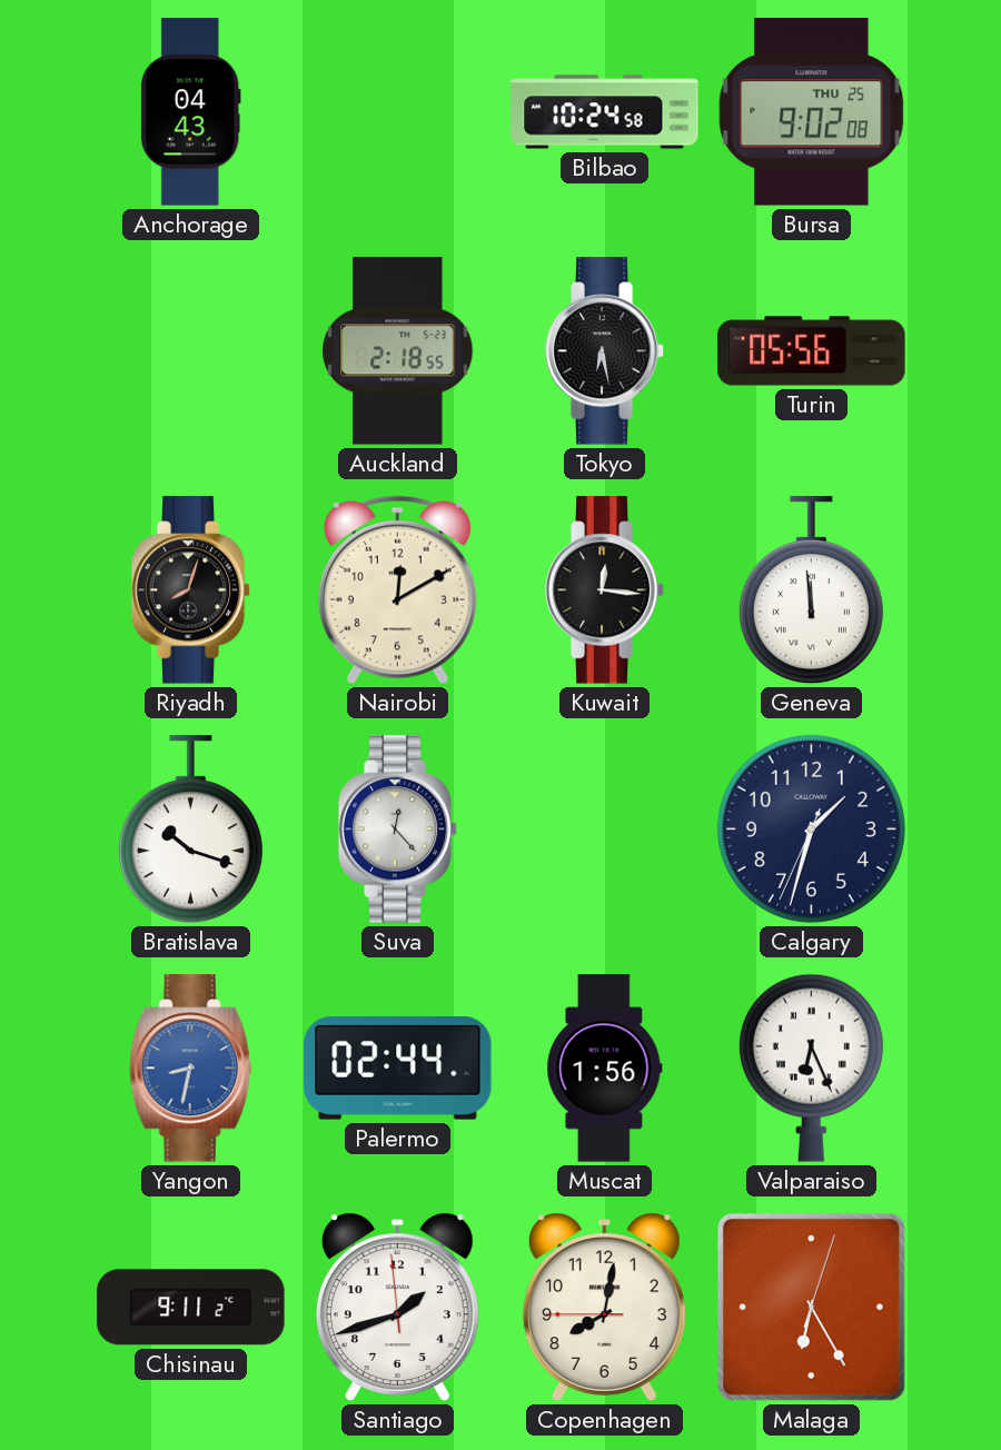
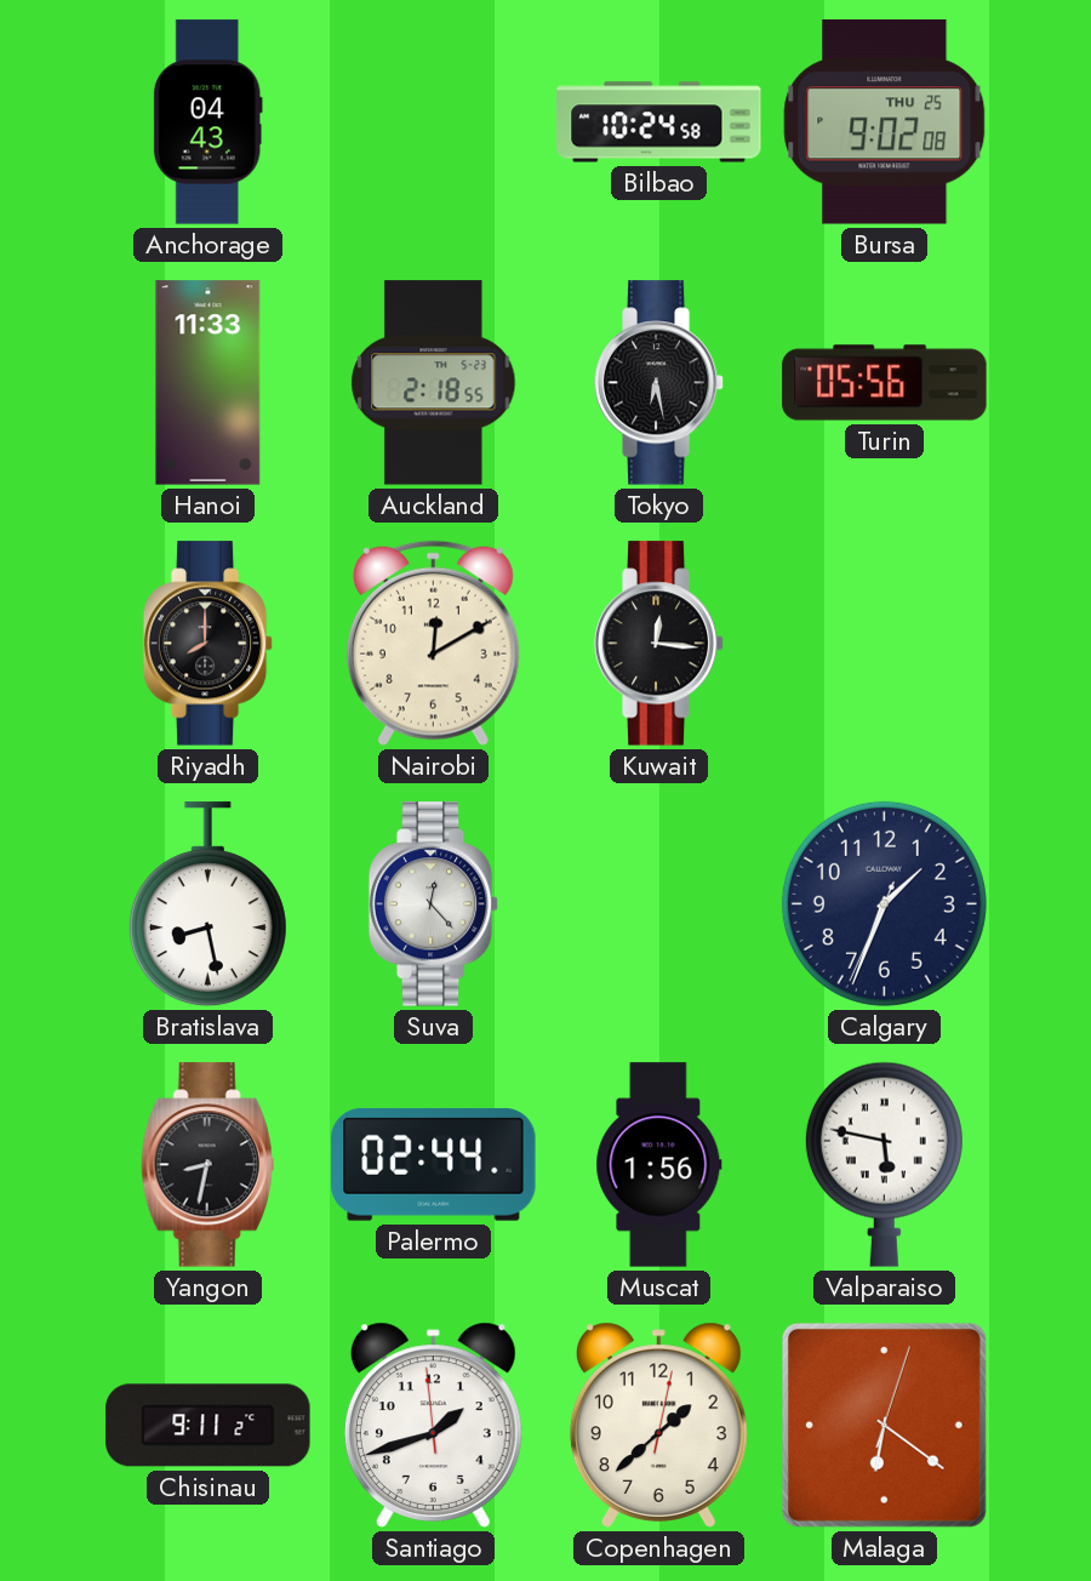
Hanoi: none -> 11:33 (209, 383)
Riyadh: 8:03 -> 8:00 (209, 644)
Geneva: 11:59 -> none (811, 590)
Bratislava: 10:18 -> 8:28 (207, 904)
Calgary: 1:32 -> 1:33 (884, 903)
Yangon dial: blue -> black (209, 1165)
Valparaiso: 6:26 -> 5:47 (884, 1164)
Copenhagen: 8:01 -> 1:38 (658, 1425)
Malaga: 6:25 -> 6:21 (884, 1425)
